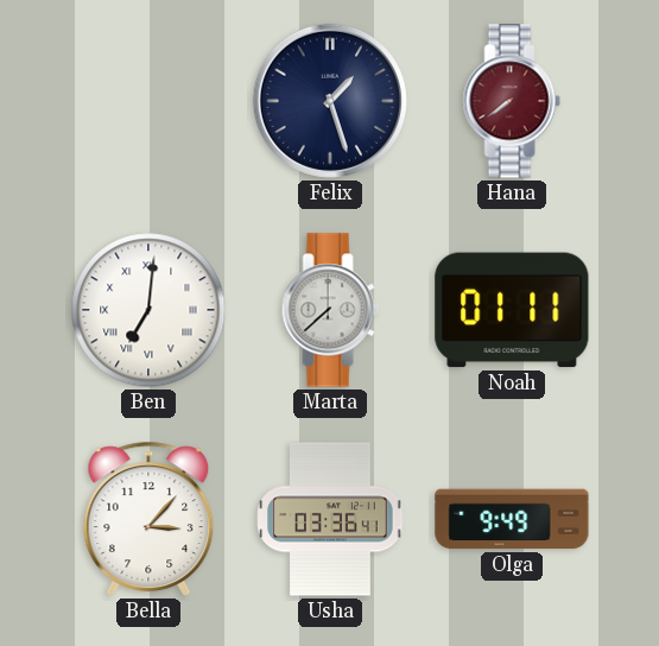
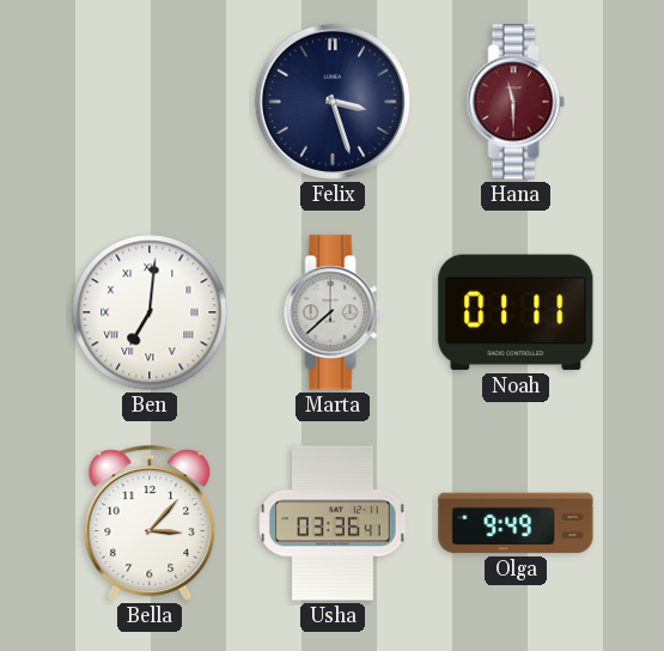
Felix: 1:27 -> 3:27 (333, 102)
Hana: 7:39 -> 11:30 (516, 102)
